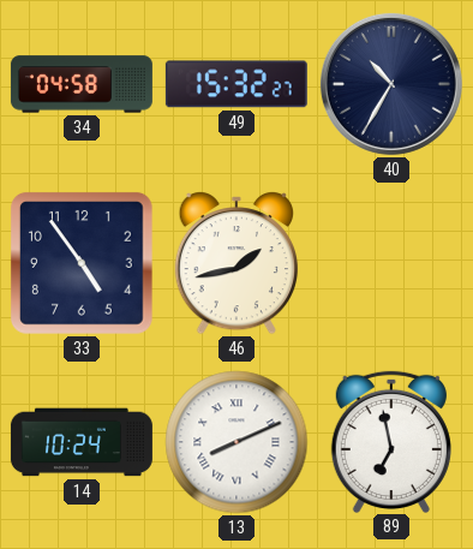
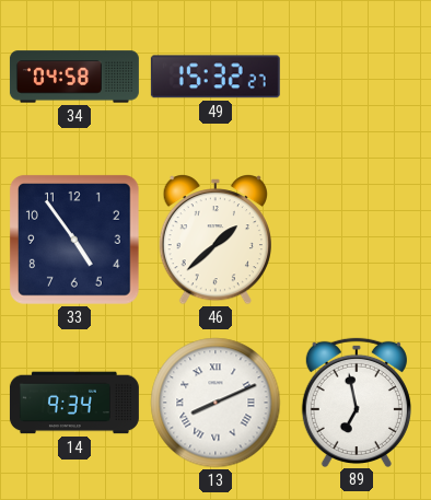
40: 10:35 -> none (391, 84)
46: 1:43 -> 1:38 (214, 241)
14: 10:24 -> 9:34 (74, 403)
